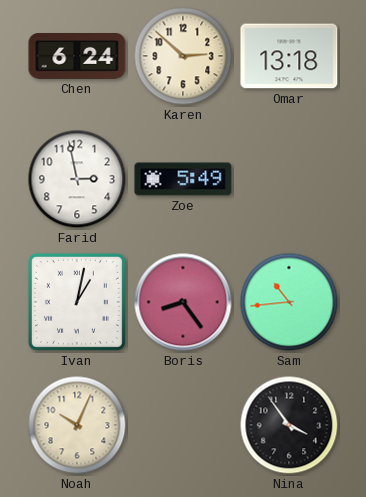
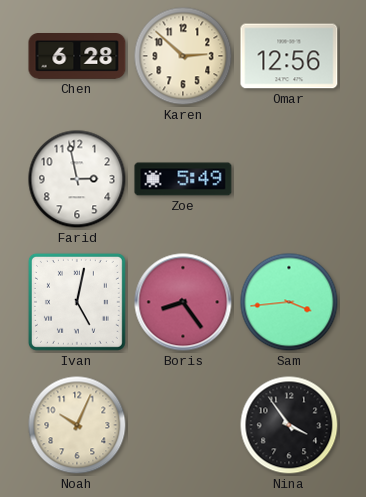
Chen: 6:24 -> 6:28 (77, 56)
Omar: 13:18 -> 12:56 (289, 56)
Ivan: 1:02 -> 5:02 (77, 302)
Sam: 10:44 -> 3:44 (289, 302)
